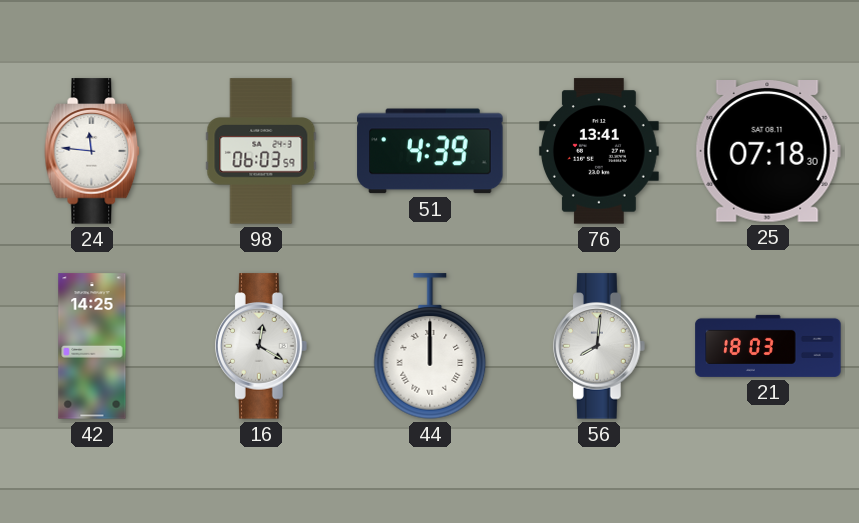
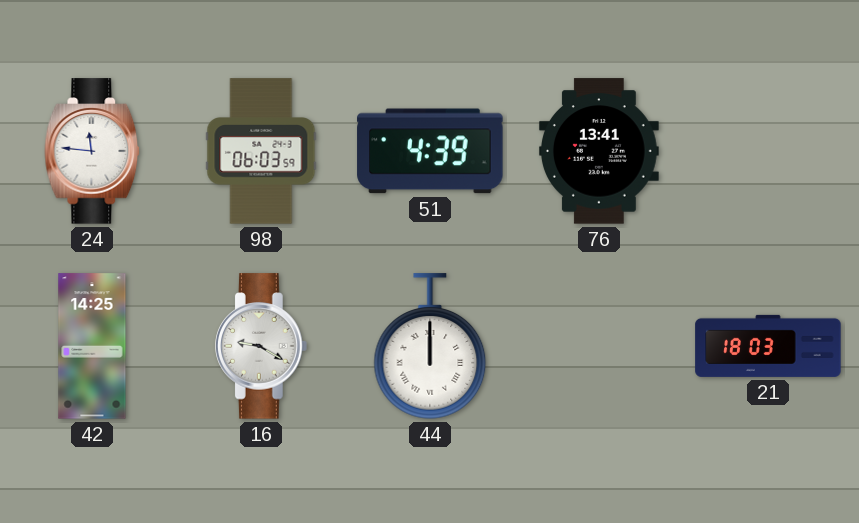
25: 07:18 -> none (768, 152)
16: 12:20 -> 9:20 (262, 346)
56: 8:01 -> none (600, 346)
